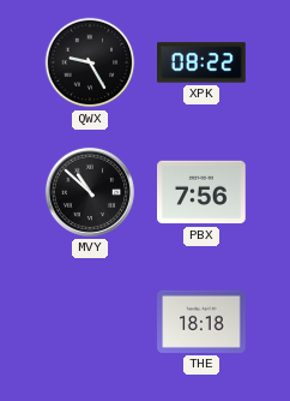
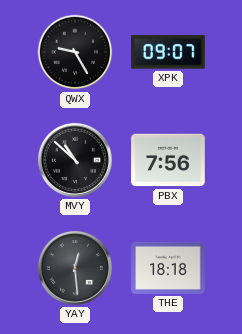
XPK: 08:22 -> 09:07 (169, 52)
YAY: none -> 12:29 (75, 268)
